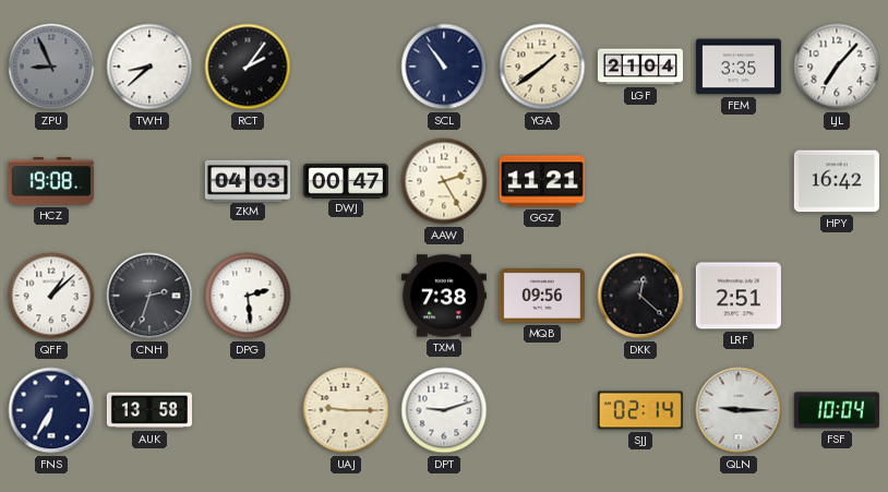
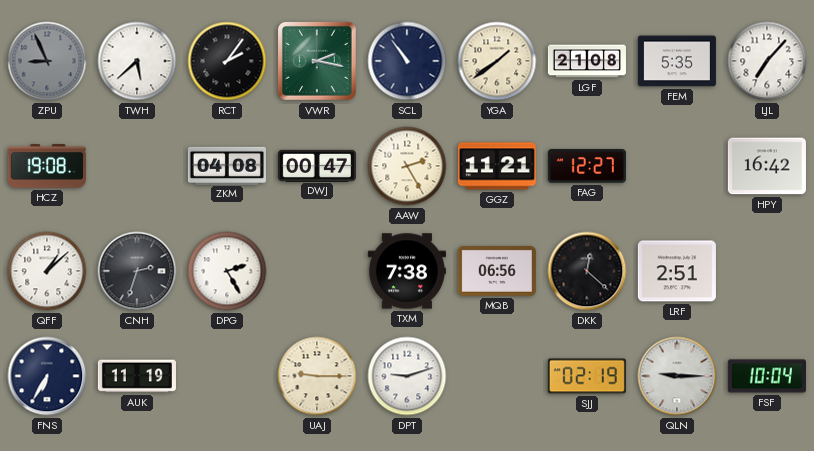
TWH: 8:38 -> 5:38 (137, 61)
VWR: none -> 2:17 (318, 62)
LGF: 21:04 -> 21:08 (587, 61)
FEM: 3:35 -> 5:35 (677, 61)
ZKM: 04:03 -> 04:08 (227, 165)
FAG: none -> 12:27 (587, 166)
DPG: 2:29 -> 2:25 (227, 271)
MQB: 09:56 -> 06:56 (497, 272)
AUK: 13:58 -> 11:19 (137, 376)
SJJ: 02:14 -> 02:19 (587, 376)
